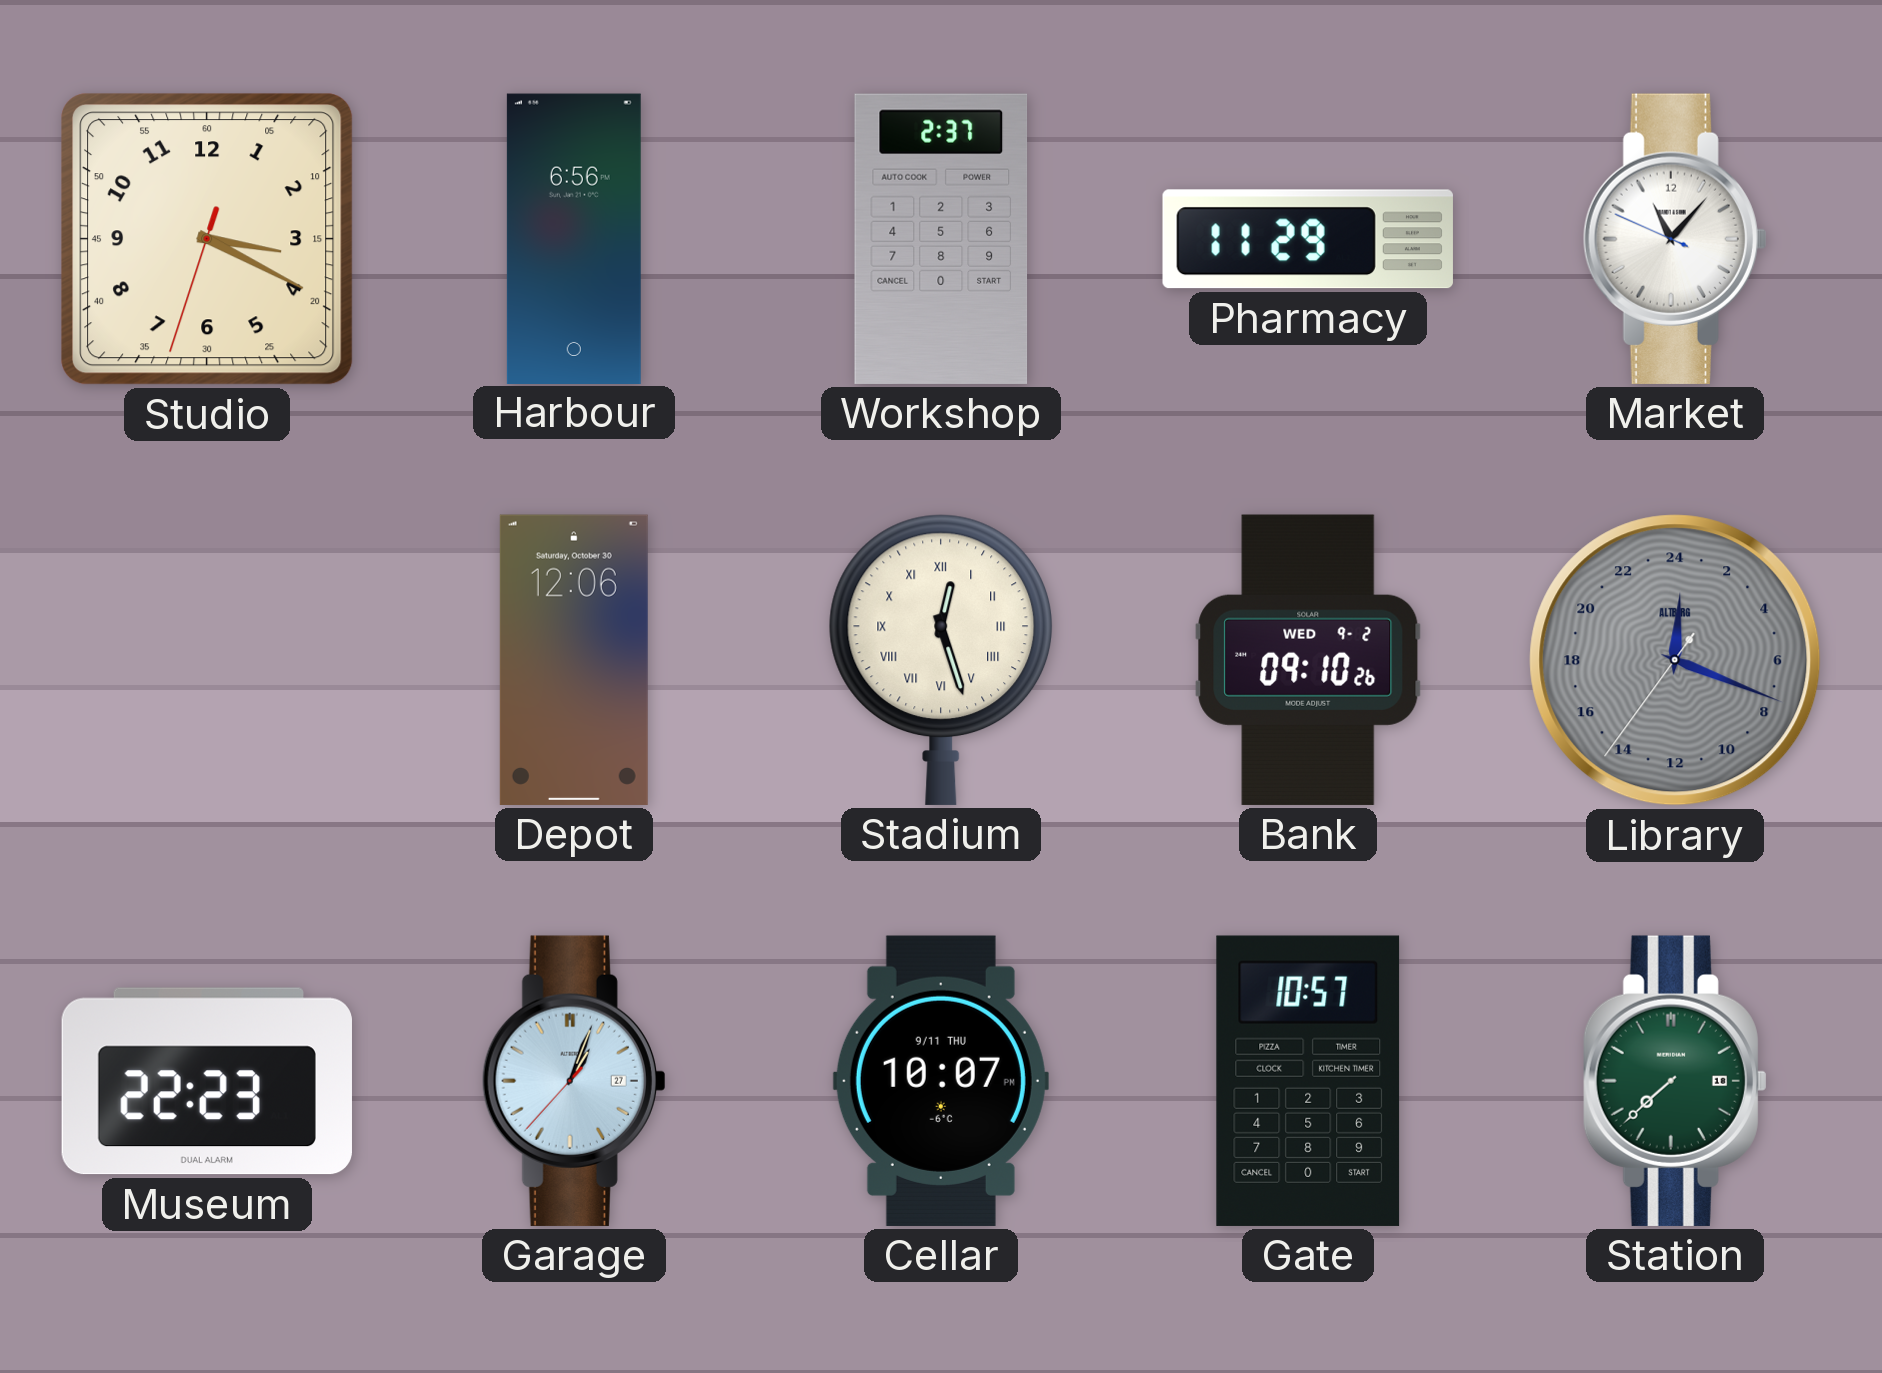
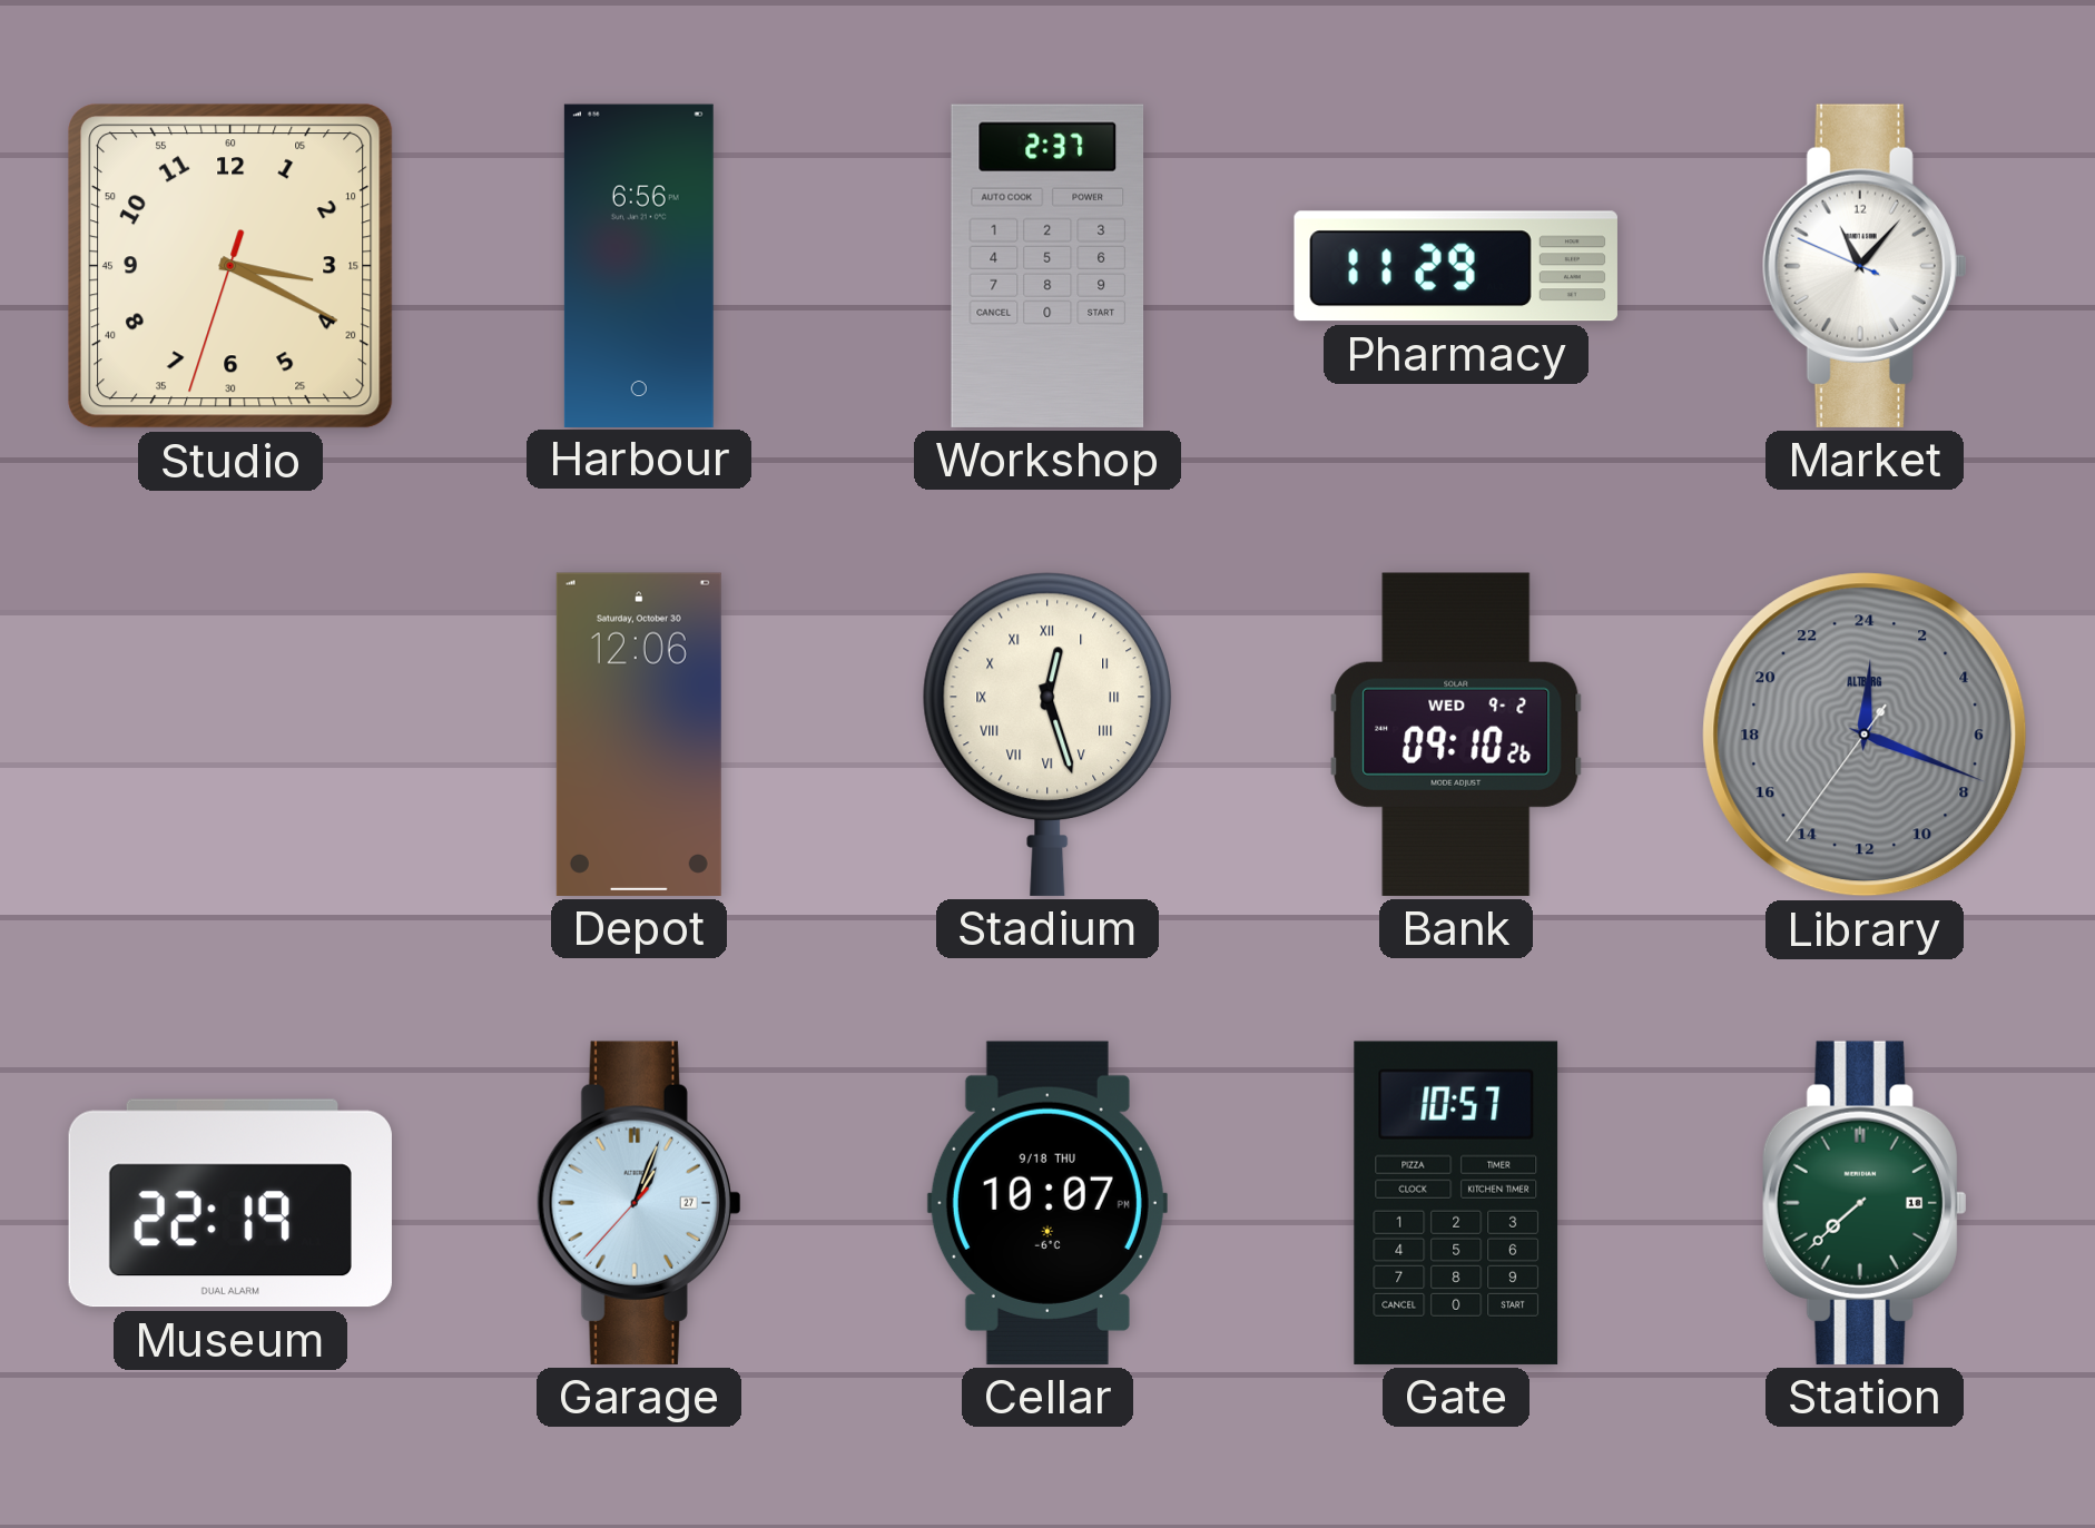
Museum: 22:23 -> 22:19 (230, 1203)
Cellar date: 9/11 THU -> 9/18 THU (1047, 1203)
